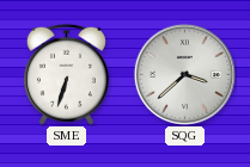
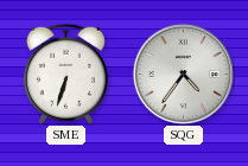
SQG: 3:38 -> 4:36 (183, 74)
